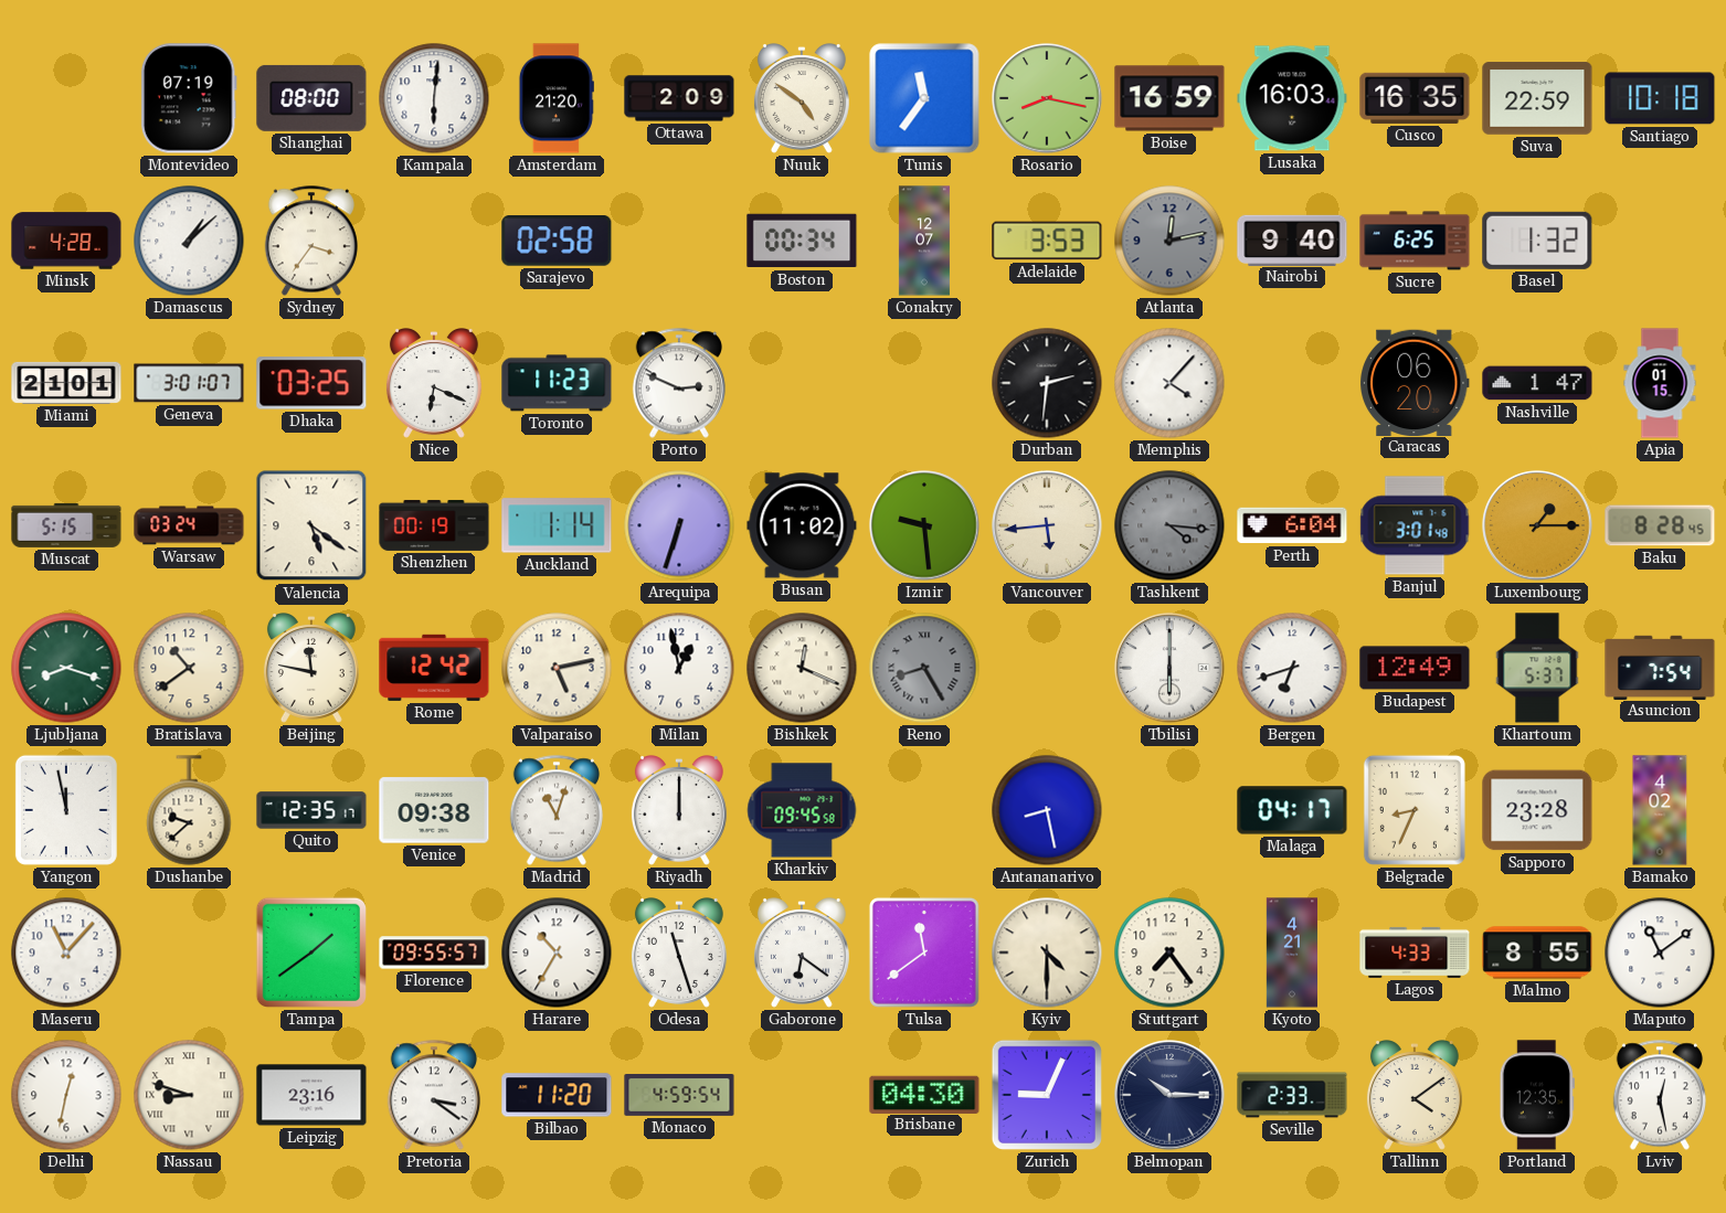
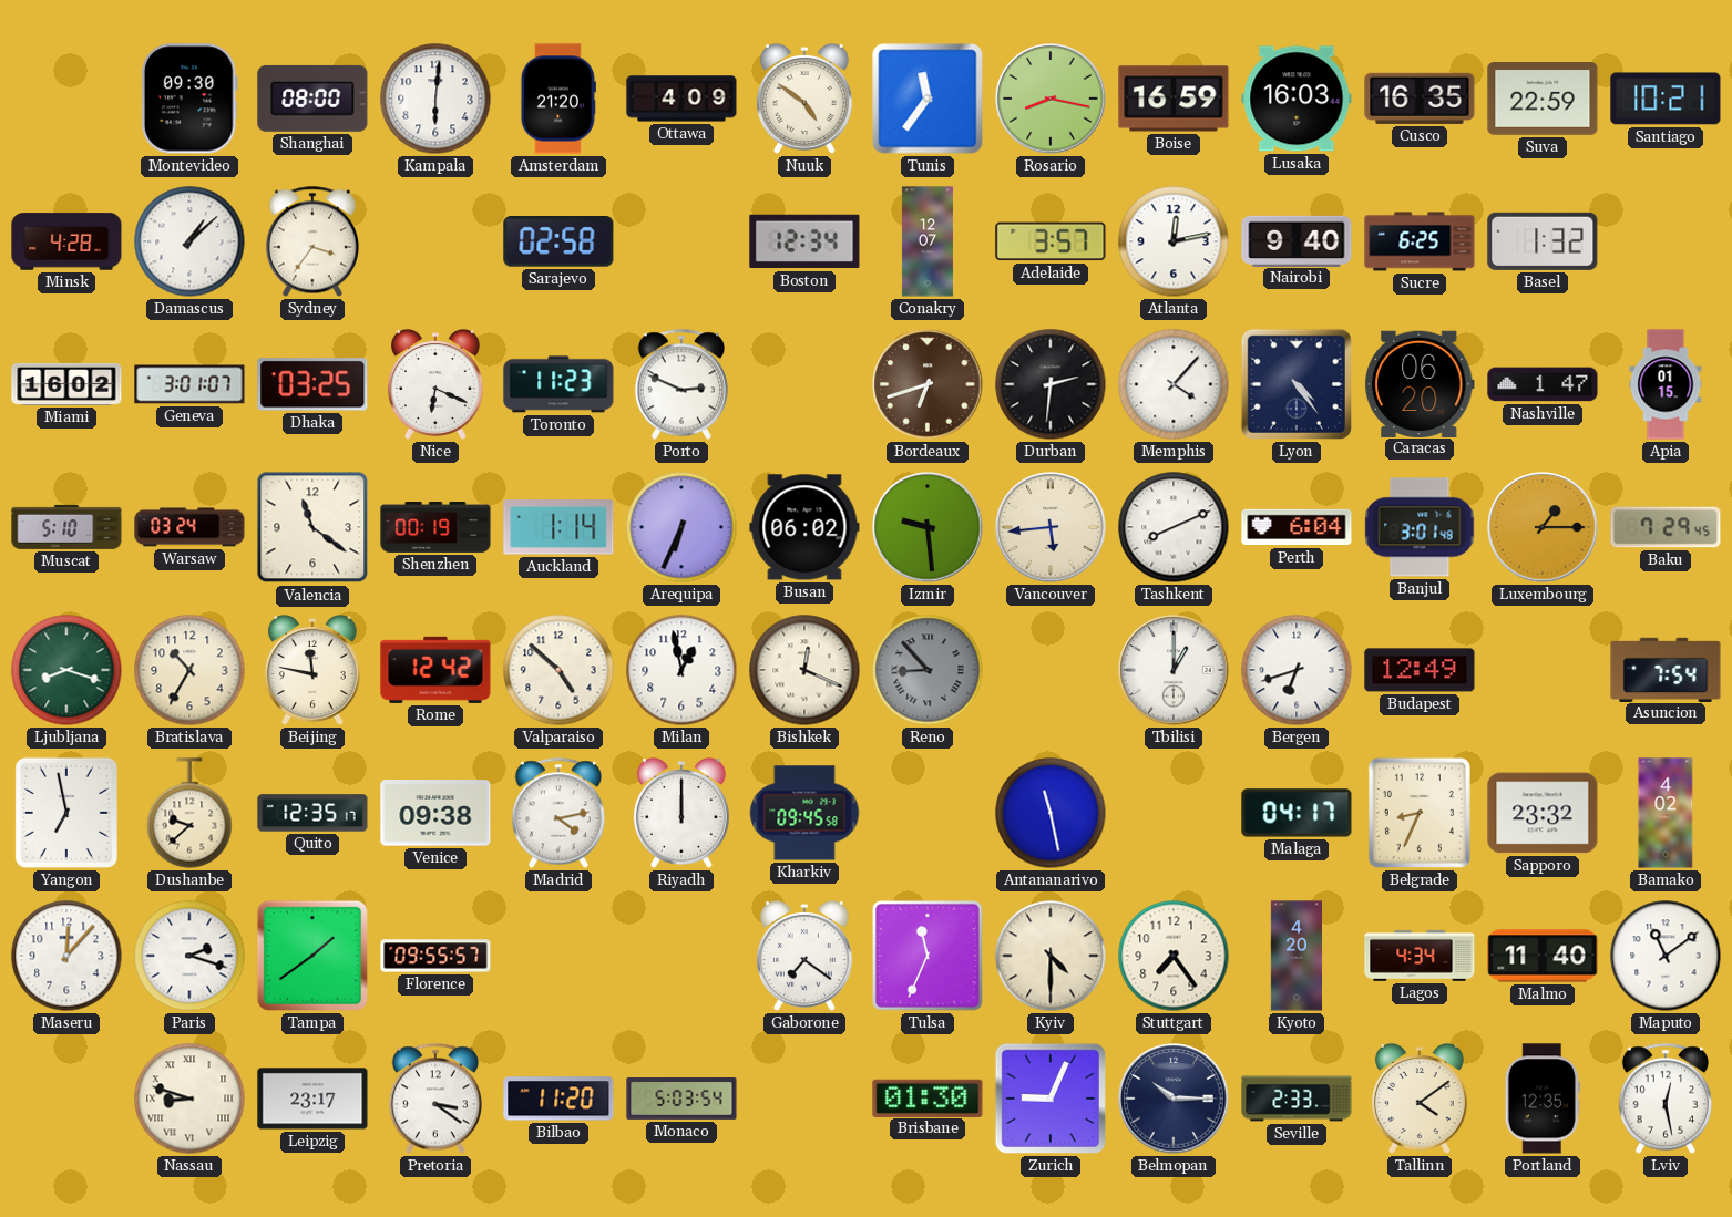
Montevideo: 07:19 -> 09:30 (189, 99)
Ottawa: 2:09 -> 4:09 (681, 99)
Santiago: 10:18 -> 10:21 (1666, 99)
Boston: 00:34 -> 12:34 (804, 241)
Adelaide: 3:53 -> 3:57 (1051, 241)
Atlanta dial: grey -> white (1174, 241)
Miami: 21:01 -> 16:02 (66, 384)
Bordeaux: none -> 6:42 (928, 384)
Lyon: none -> 4:24 (1297, 384)
Muscat: 5:15 -> 5:10 (66, 527)
Valencia: 5:21 -> 11:21 (312, 527)
Arequipa: 6:33 -> 6:34 (681, 527)
Busan: 11:02 -> 06:02 (804, 527)
Tashkent: 4:16 -> 8:11 (1174, 527)
Tashkent dial: grey -> white (1174, 527)
Baku: 8:28 -> 7:29 (1666, 527)
Bratislava: 10:39 -> 10:35 (189, 670)
Valparaiso: 5:13 -> 4:52 (558, 670)
Reno: 8:25 -> 8:53 (928, 670)
Tbilisi: 6:00 -> 1:00 (1174, 670)
Khartoum: 5:37 -> none (1537, 668)
Yangon: 11:58 -> 6:58 (66, 813)
Madrid: 11:03 -> 4:13 (558, 813)
Antananarivo: 8:28 -> 11:28 (1051, 813)
Sapporo: 23:28 -> 23:32 (1543, 813)
Maseru: 11:07 -> 12:07 (66, 956)
Paris: none -> 2:18 (189, 956)
Harare: 10:35 -> none (557, 953)
Odesa: 11:27 -> none (679, 954)
Gaborone: 6:21 -> 7:21 (804, 957)
Tulsa: 11:39 -> 11:34 (928, 956)
Kyoto: 4:21 -> 4:20 (1297, 956)
Lagos: 4:33 -> 4:34 (1420, 956)
Malmo: 8:55 -> 11:40 (1543, 956)
Delhi: 12:32 -> none (66, 1095)
Leipzig: 23:16 -> 23:17 (312, 1099)
Monaco: 4:59 -> 5:03 (681, 1100)
Brisbane: 04:30 -> 01:30 (928, 1097)
